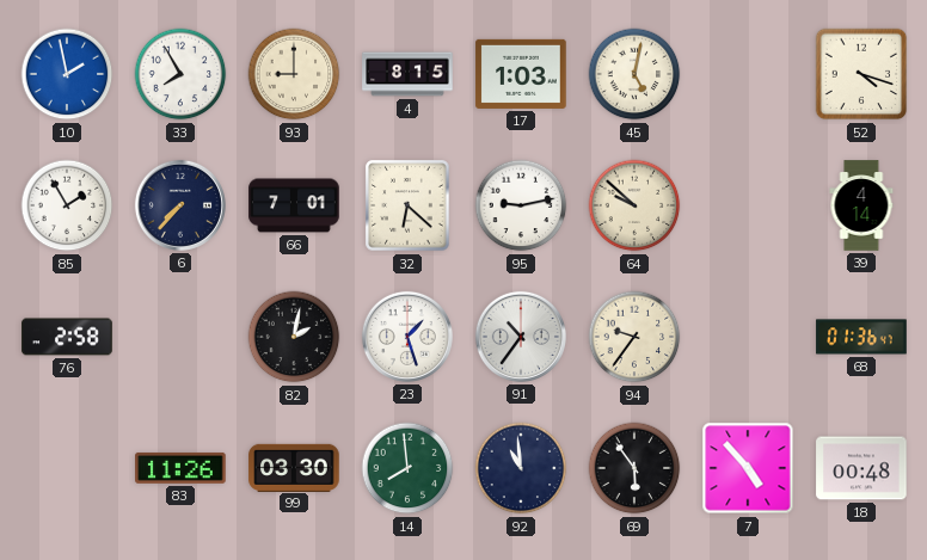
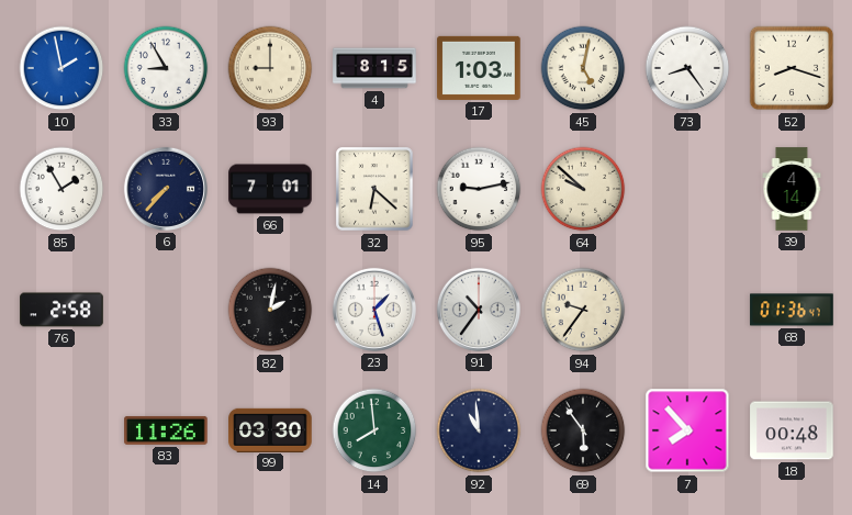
33: 7:55 -> 8:55 (166, 68)
73: none -> 8:24 (687, 68)
52: 4:18 -> 8:18 (792, 68)
7: 4:53 -> 7:53 (687, 430)
